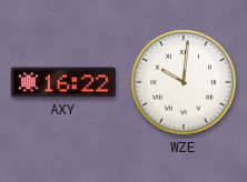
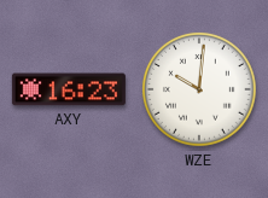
AXY: 16:22 -> 16:23 (69, 89)
